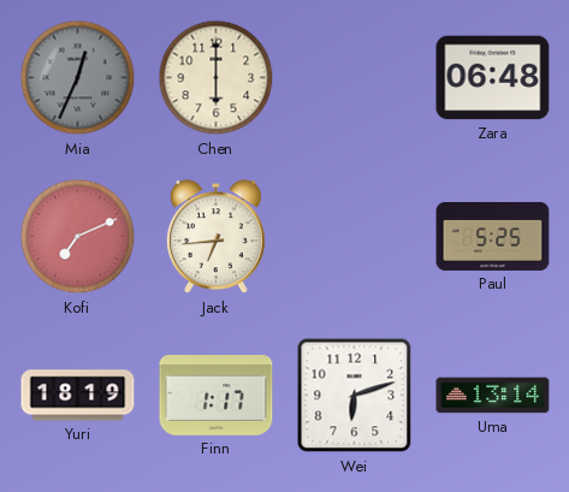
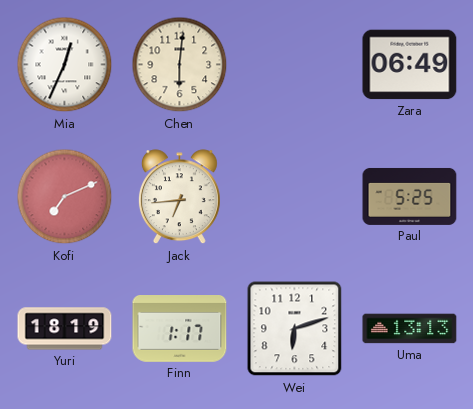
Mia dial: grey -> white (65, 65)
Chen: 6:00 -> 6:01 (180, 65)
Zara: 06:48 -> 06:49 (410, 65)
Uma: 13:14 -> 13:13 (410, 329)
